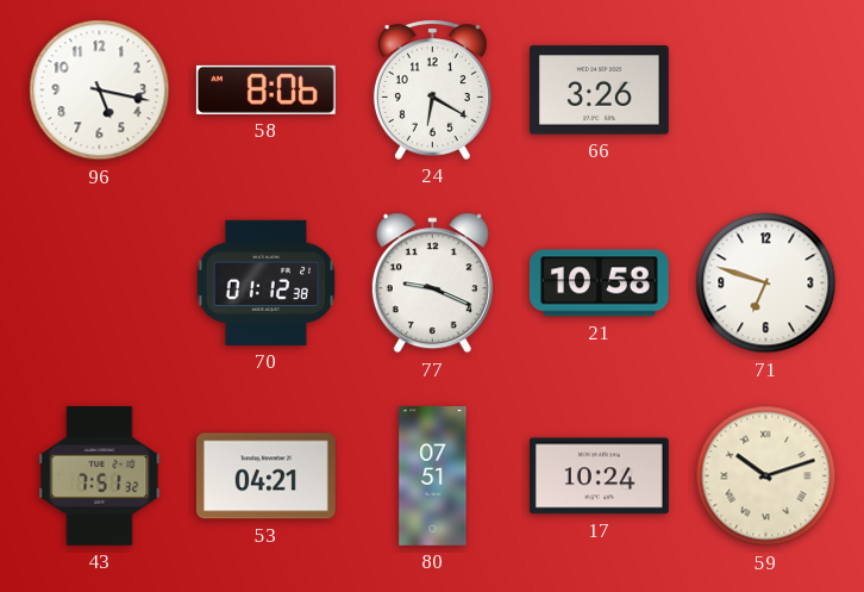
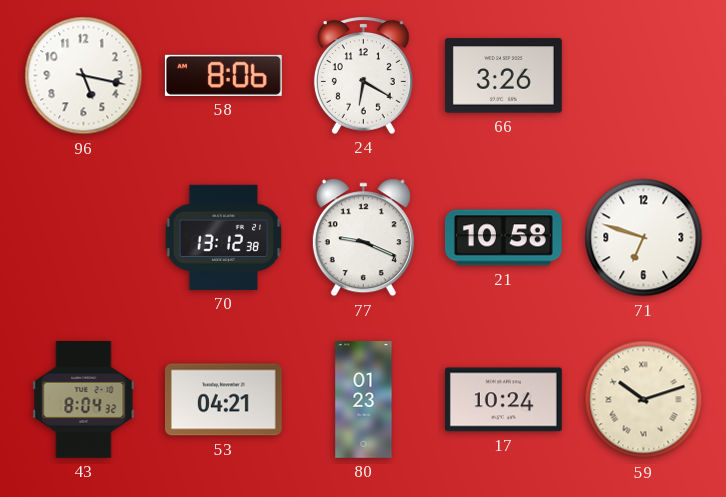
70: 01:12 -> 13:12 (224, 237)
43: 7:51 -> 8:04 (84, 399)
80: 07:51 -> 01:23 (364, 400)
